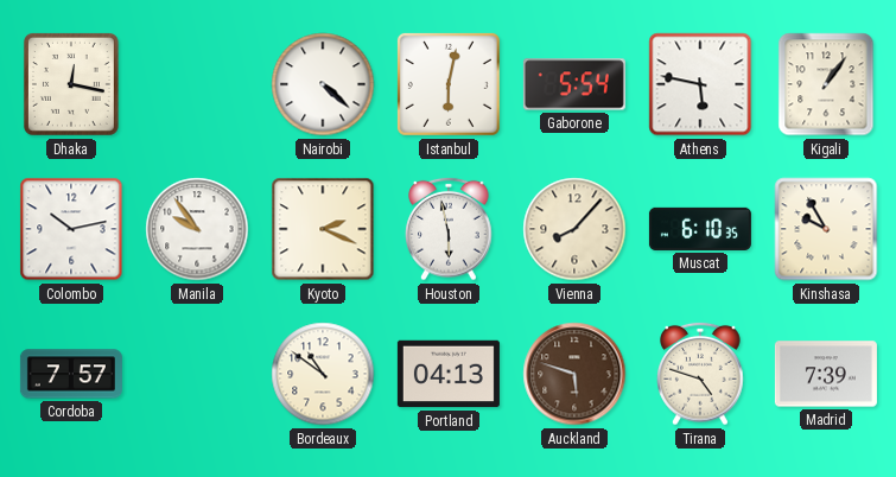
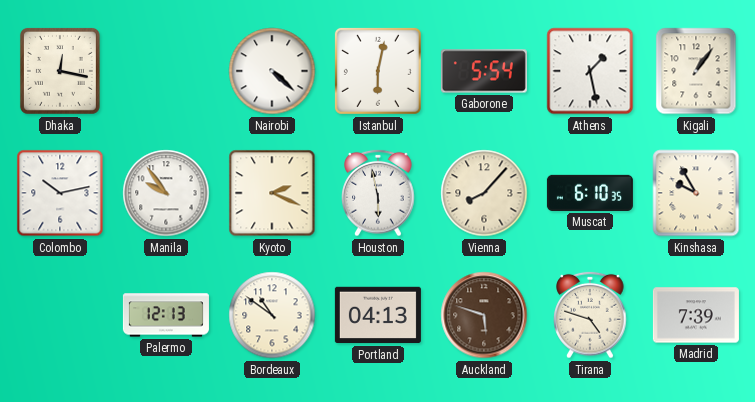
Athens: 5:47 -> 1:28 (590, 71)
Cordoba: 7:57 -> none (71, 374)
Palermo: none -> 12:13 (166, 315)
